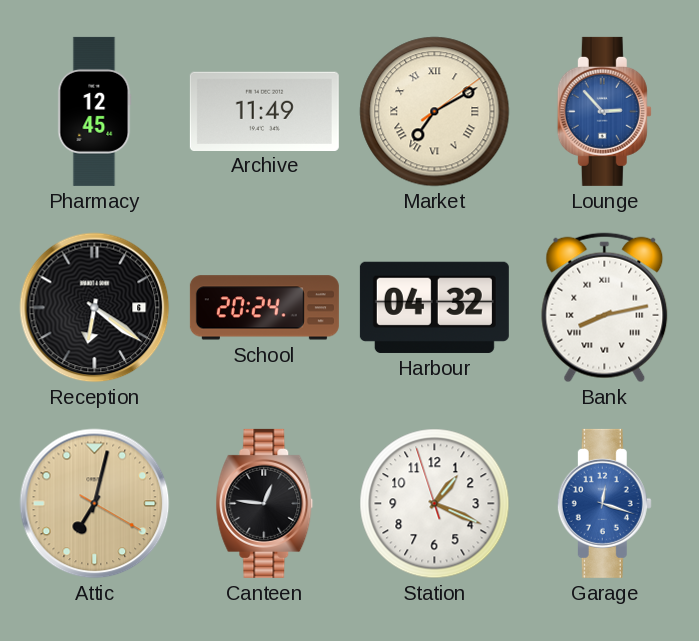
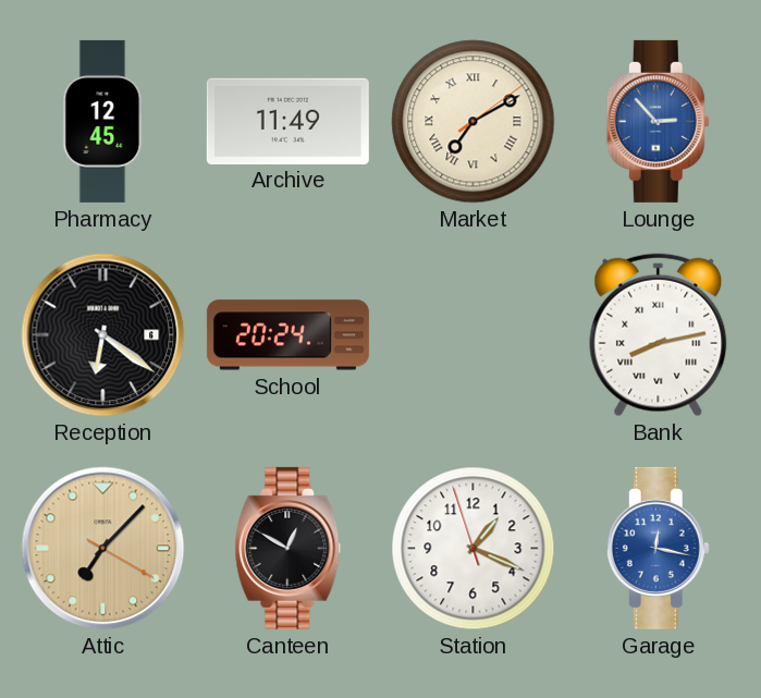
Harbour: 04:32 -> none (434, 307)
Attic: 7:02 -> 7:07 (103, 549)
Canteen: 12:46 -> 12:50 (289, 548)
Garage: 12:18 -> 12:17 (658, 548)
